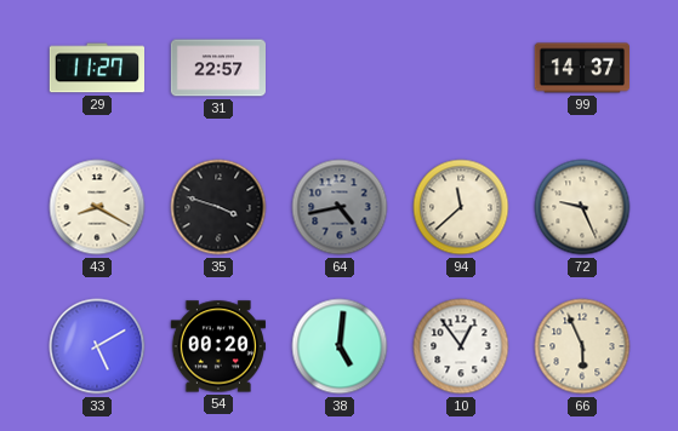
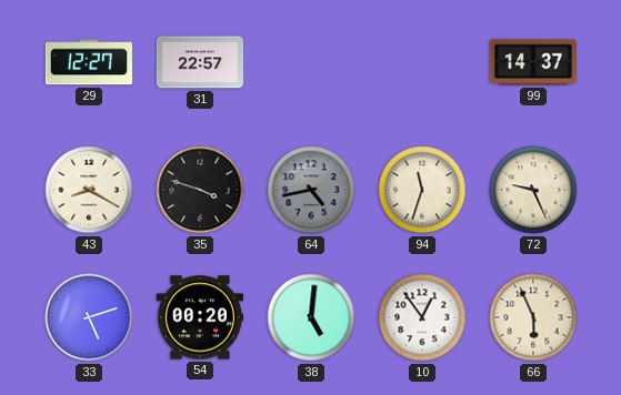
29: 11:27 -> 12:27 (88, 62)
94: 11:38 -> 11:33 (422, 190)
33: 5:10 -> 5:12 (89, 317)
